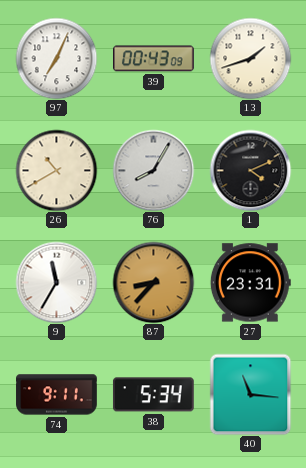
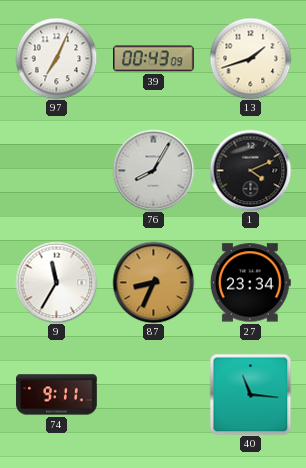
26: 10:40 -> none (56, 170)
87: 8:37 -> 8:34 (153, 282)
27: 23:31 -> 23:34 (250, 283)
38: 5:34 -> none (153, 395)
